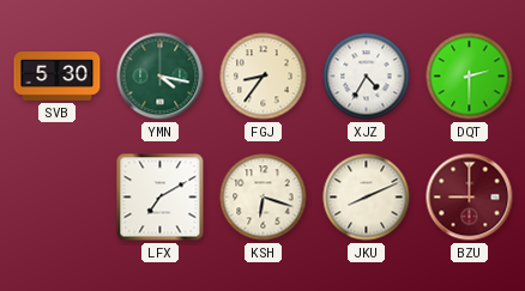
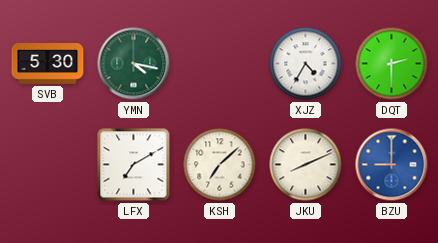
FGJ: 8:36 -> none (264, 77)
KSH: 6:18 -> 7:08 (220, 165)
BZU dial: burgundy -> blue (392, 165)
